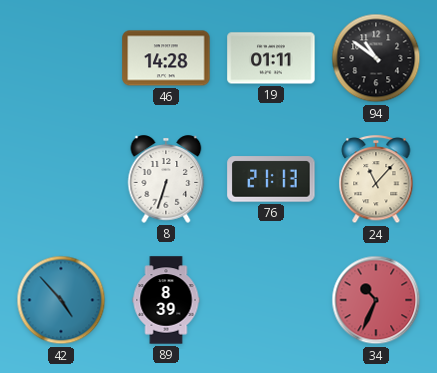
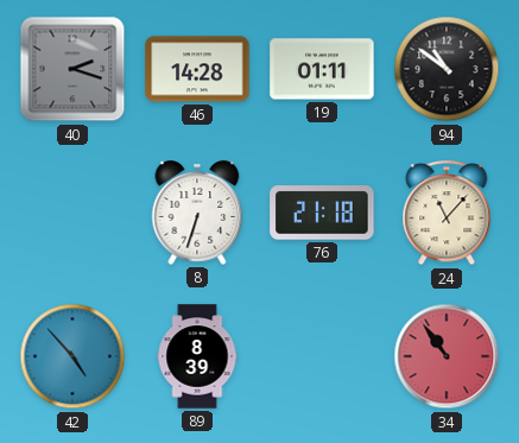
40: none -> 2:18 (72, 69)
76: 21:13 -> 21:18 (322, 213)
34: 10:34 -> 10:54 (447, 356)
